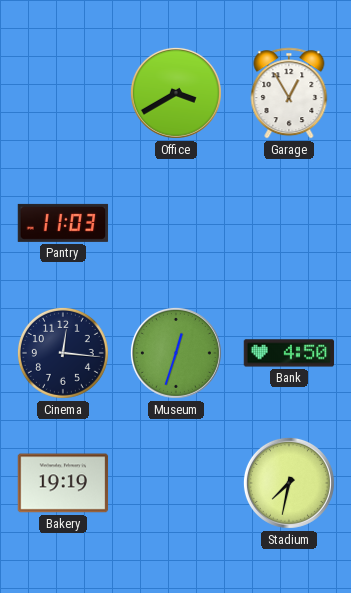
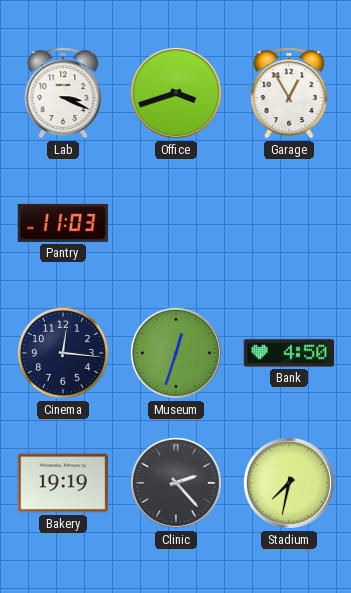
Lab: none -> 3:19 (63, 93)
Office: 3:40 -> 3:42 (176, 93)
Clinic: none -> 2:23 (176, 483)
